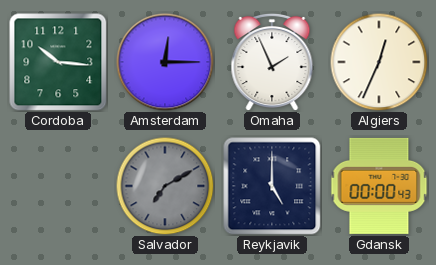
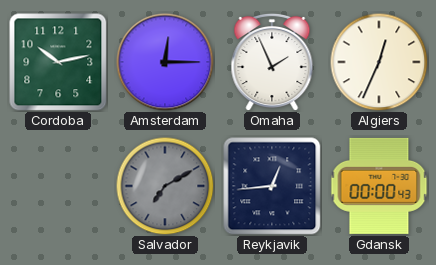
Cordoba: 10:16 -> 10:13 (58, 62)
Reykjavik: 5:00 -> 12:44 (272, 186)
